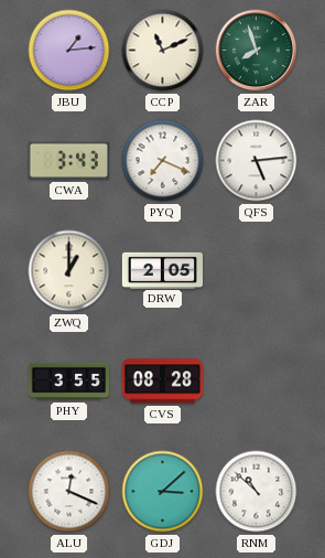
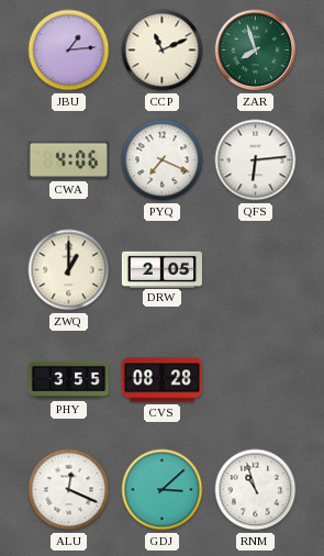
CWA: 3:43 -> 4:06 (68, 160)
QFS: 5:14 -> 6:14 (256, 160)
RNM: 10:52 -> 10:57 (256, 490)
